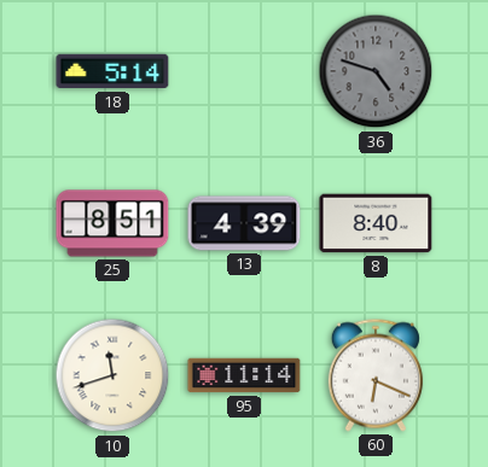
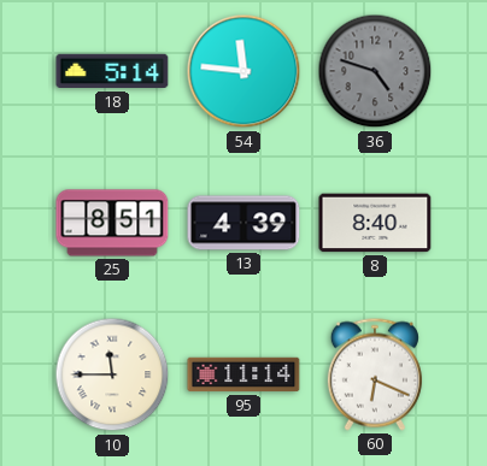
54: none -> 11:46 (243, 71)
10: 11:42 -> 11:45 (112, 374)
